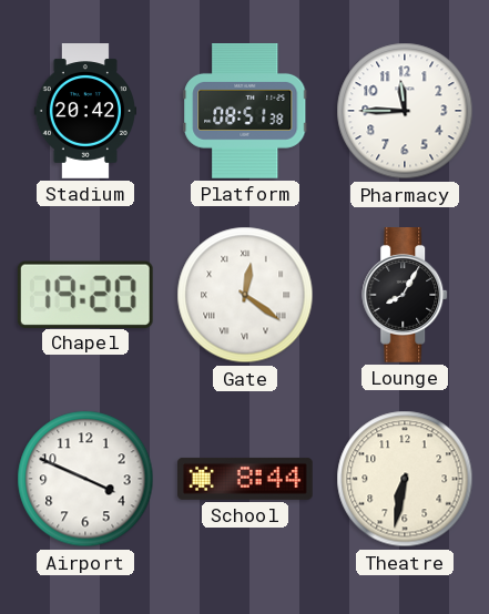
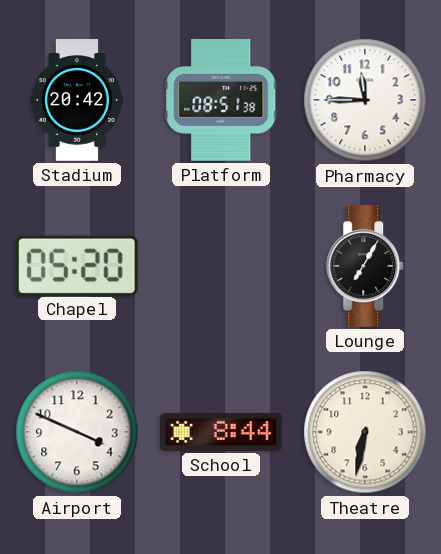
Chapel: 19:20 -> 05:20 (77, 265)
Gate: 12:21 -> none (245, 295)
Lounge: 8:05 -> 7:05 (366, 267)
